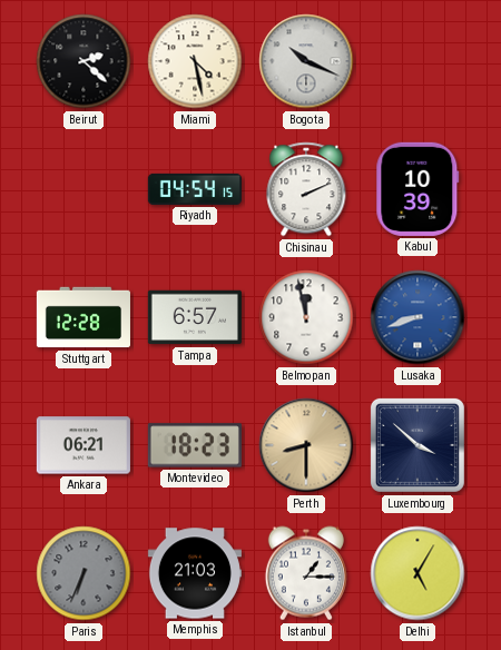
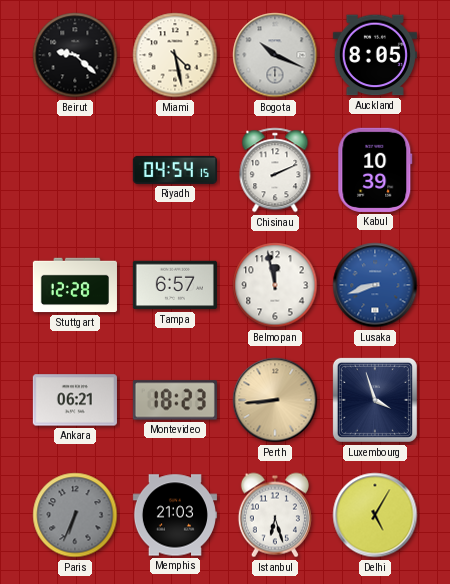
Beirut: 2:22 -> 9:22 (75, 55)
Auckland: none -> 8:05 (375, 55)
Perth: 8:30 -> 8:44 (275, 400)
Luxembourg: 3:52 -> 3:57 (375, 400)
Istanbul: 1:15 -> 6:27 (275, 515)
